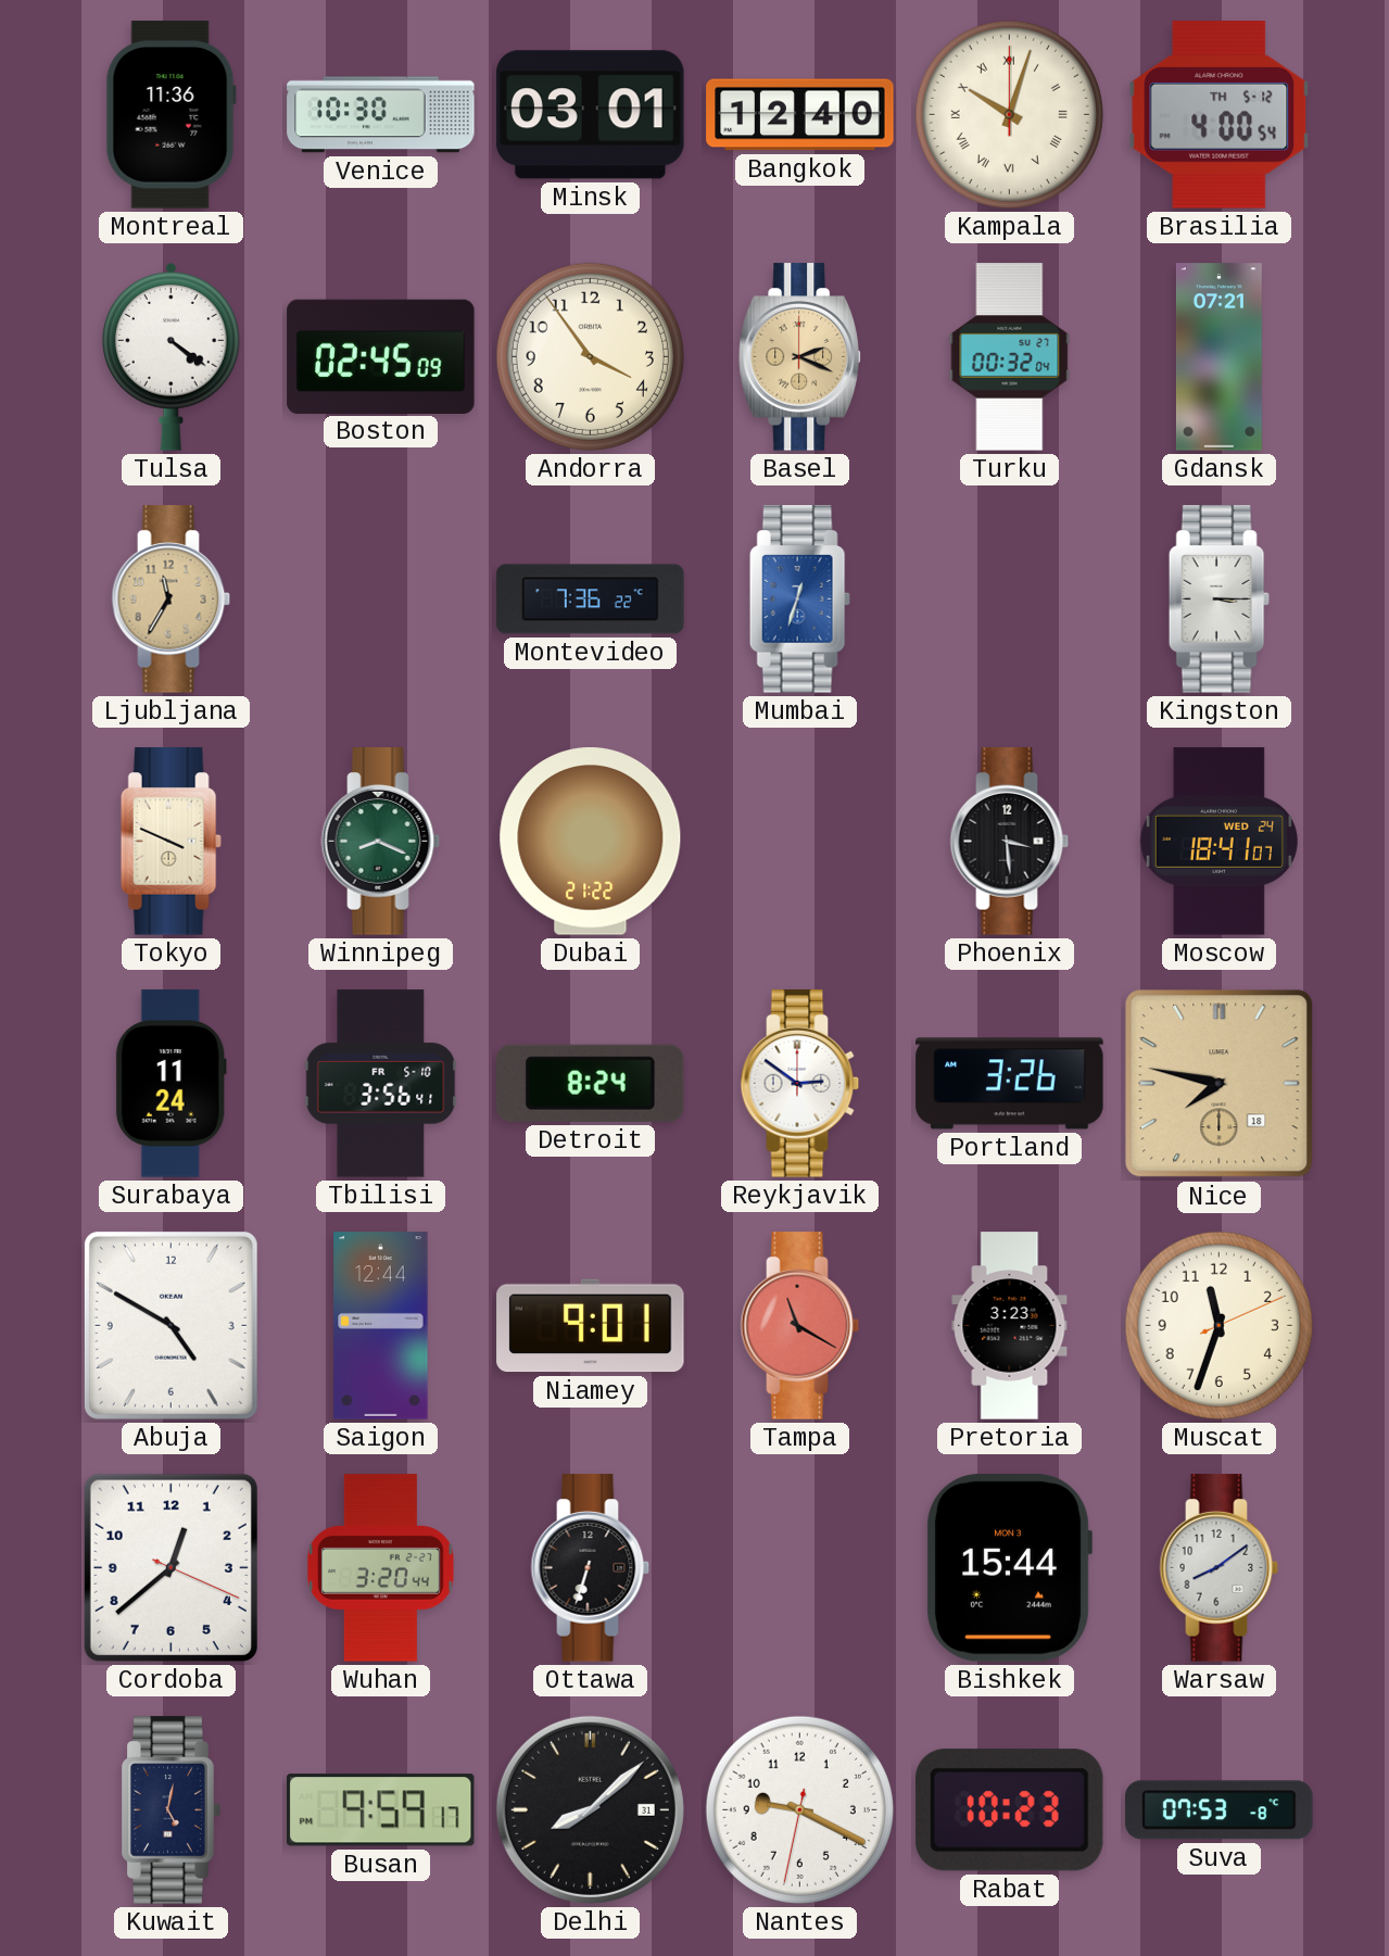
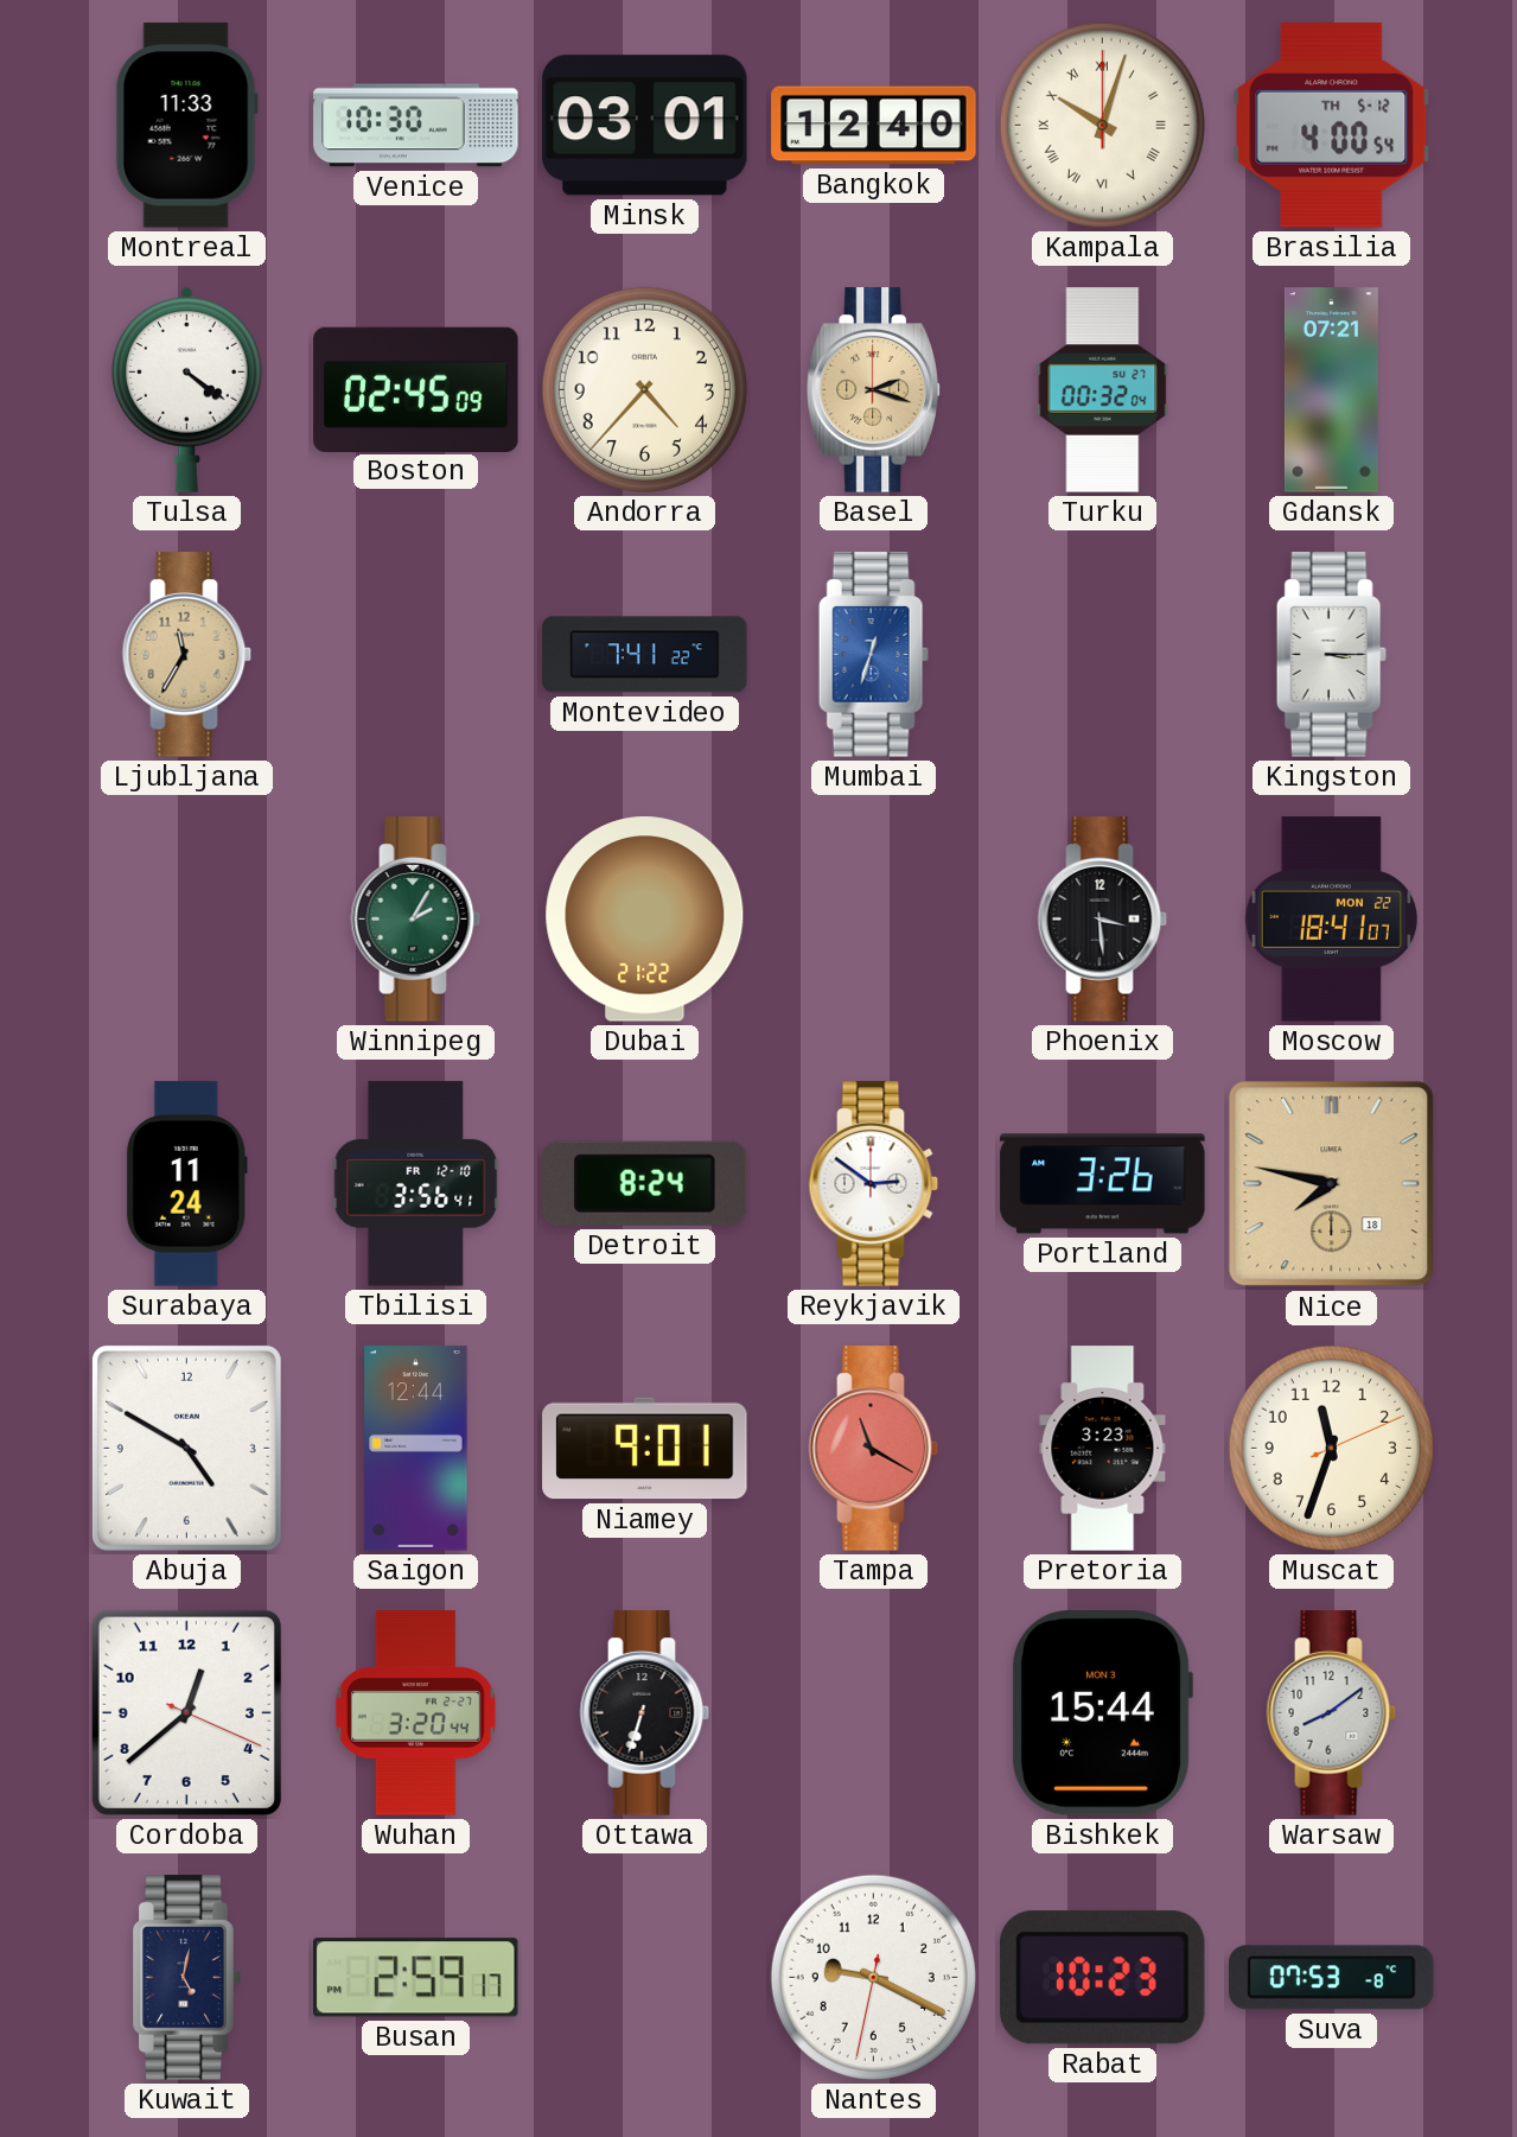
Montreal: 11:36 -> 11:33 (186, 126)
Andorra: 3:54 -> 4:37 (644, 389)
Basel: 2:19 -> 2:18 (873, 390)
Montevideo: 7:36 -> 7:41 (645, 655)
Tokyo: 3:49 -> none (171, 842)
Winnipeg: 8:19 -> 2:05 (416, 920)
Moscow date: WED 24 -> MON 22 (1331, 920)
Tbilisi date: FR 5-10 -> FR 12-10 (416, 1184)
Busan: 9:59 -> 2:59 (416, 1978)
Delhi: 8:08 -> none (590, 1809)
